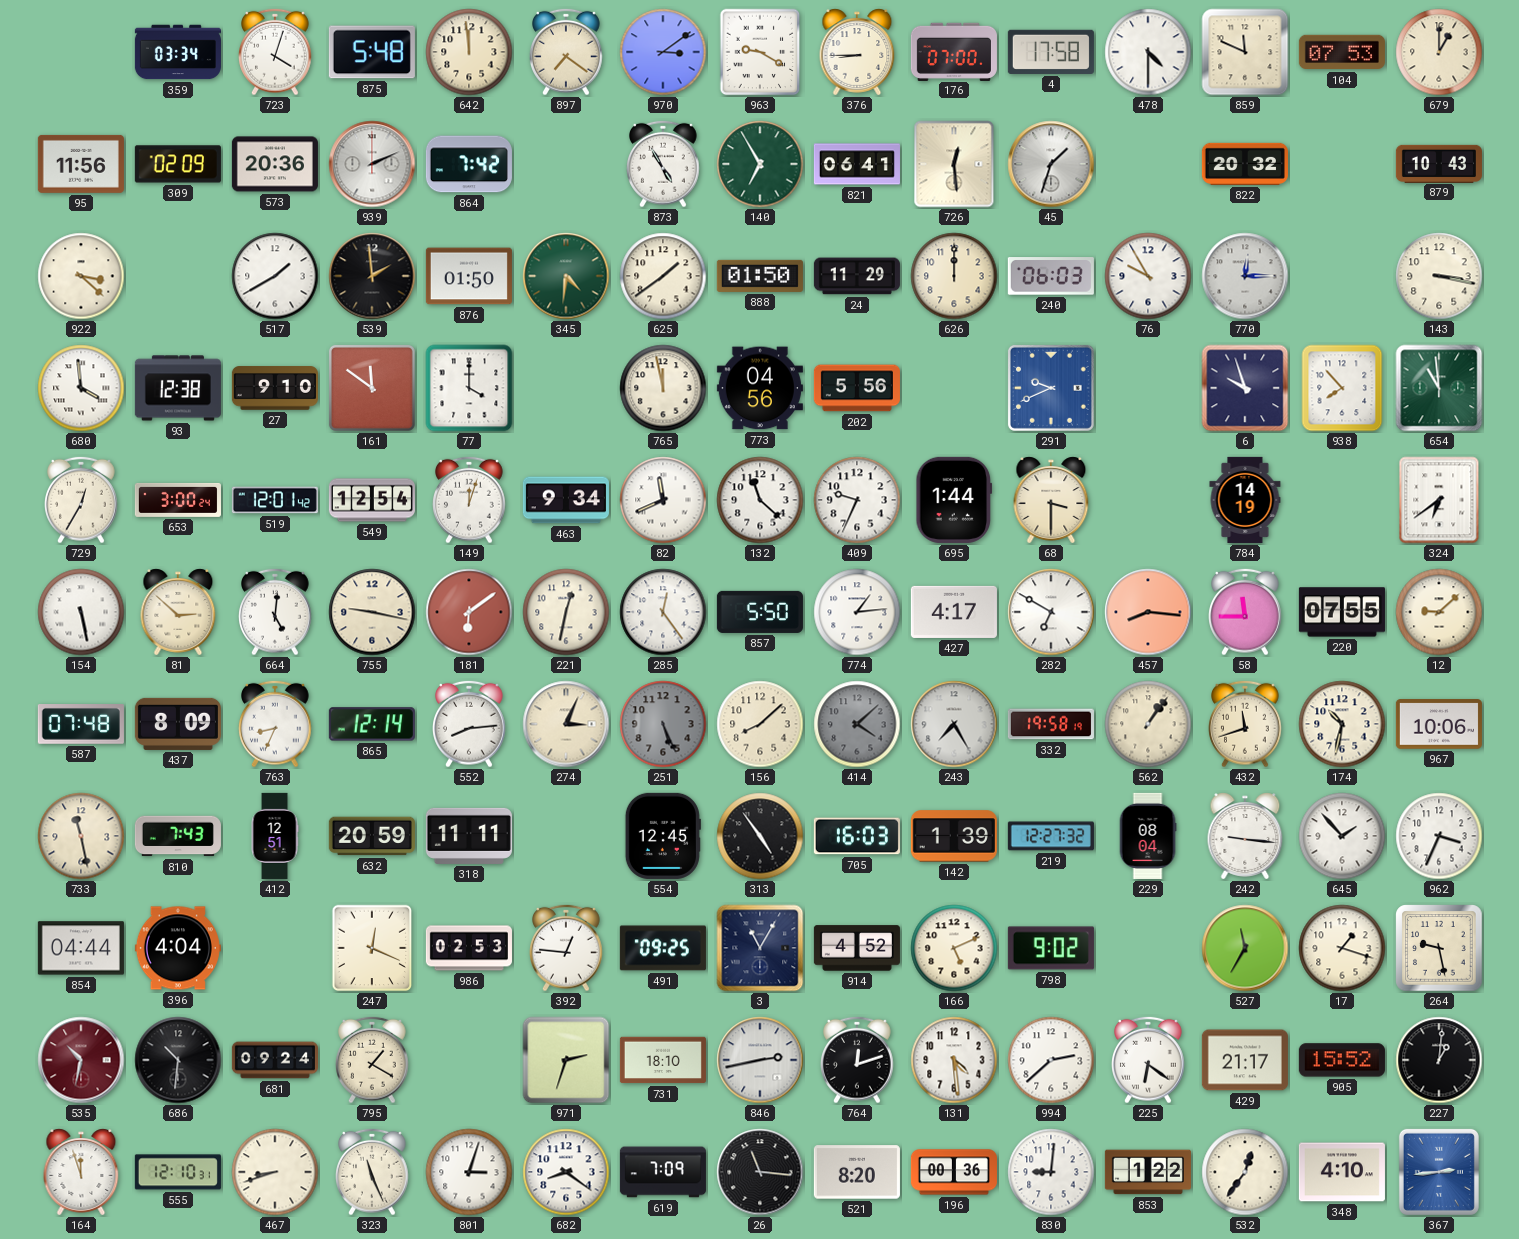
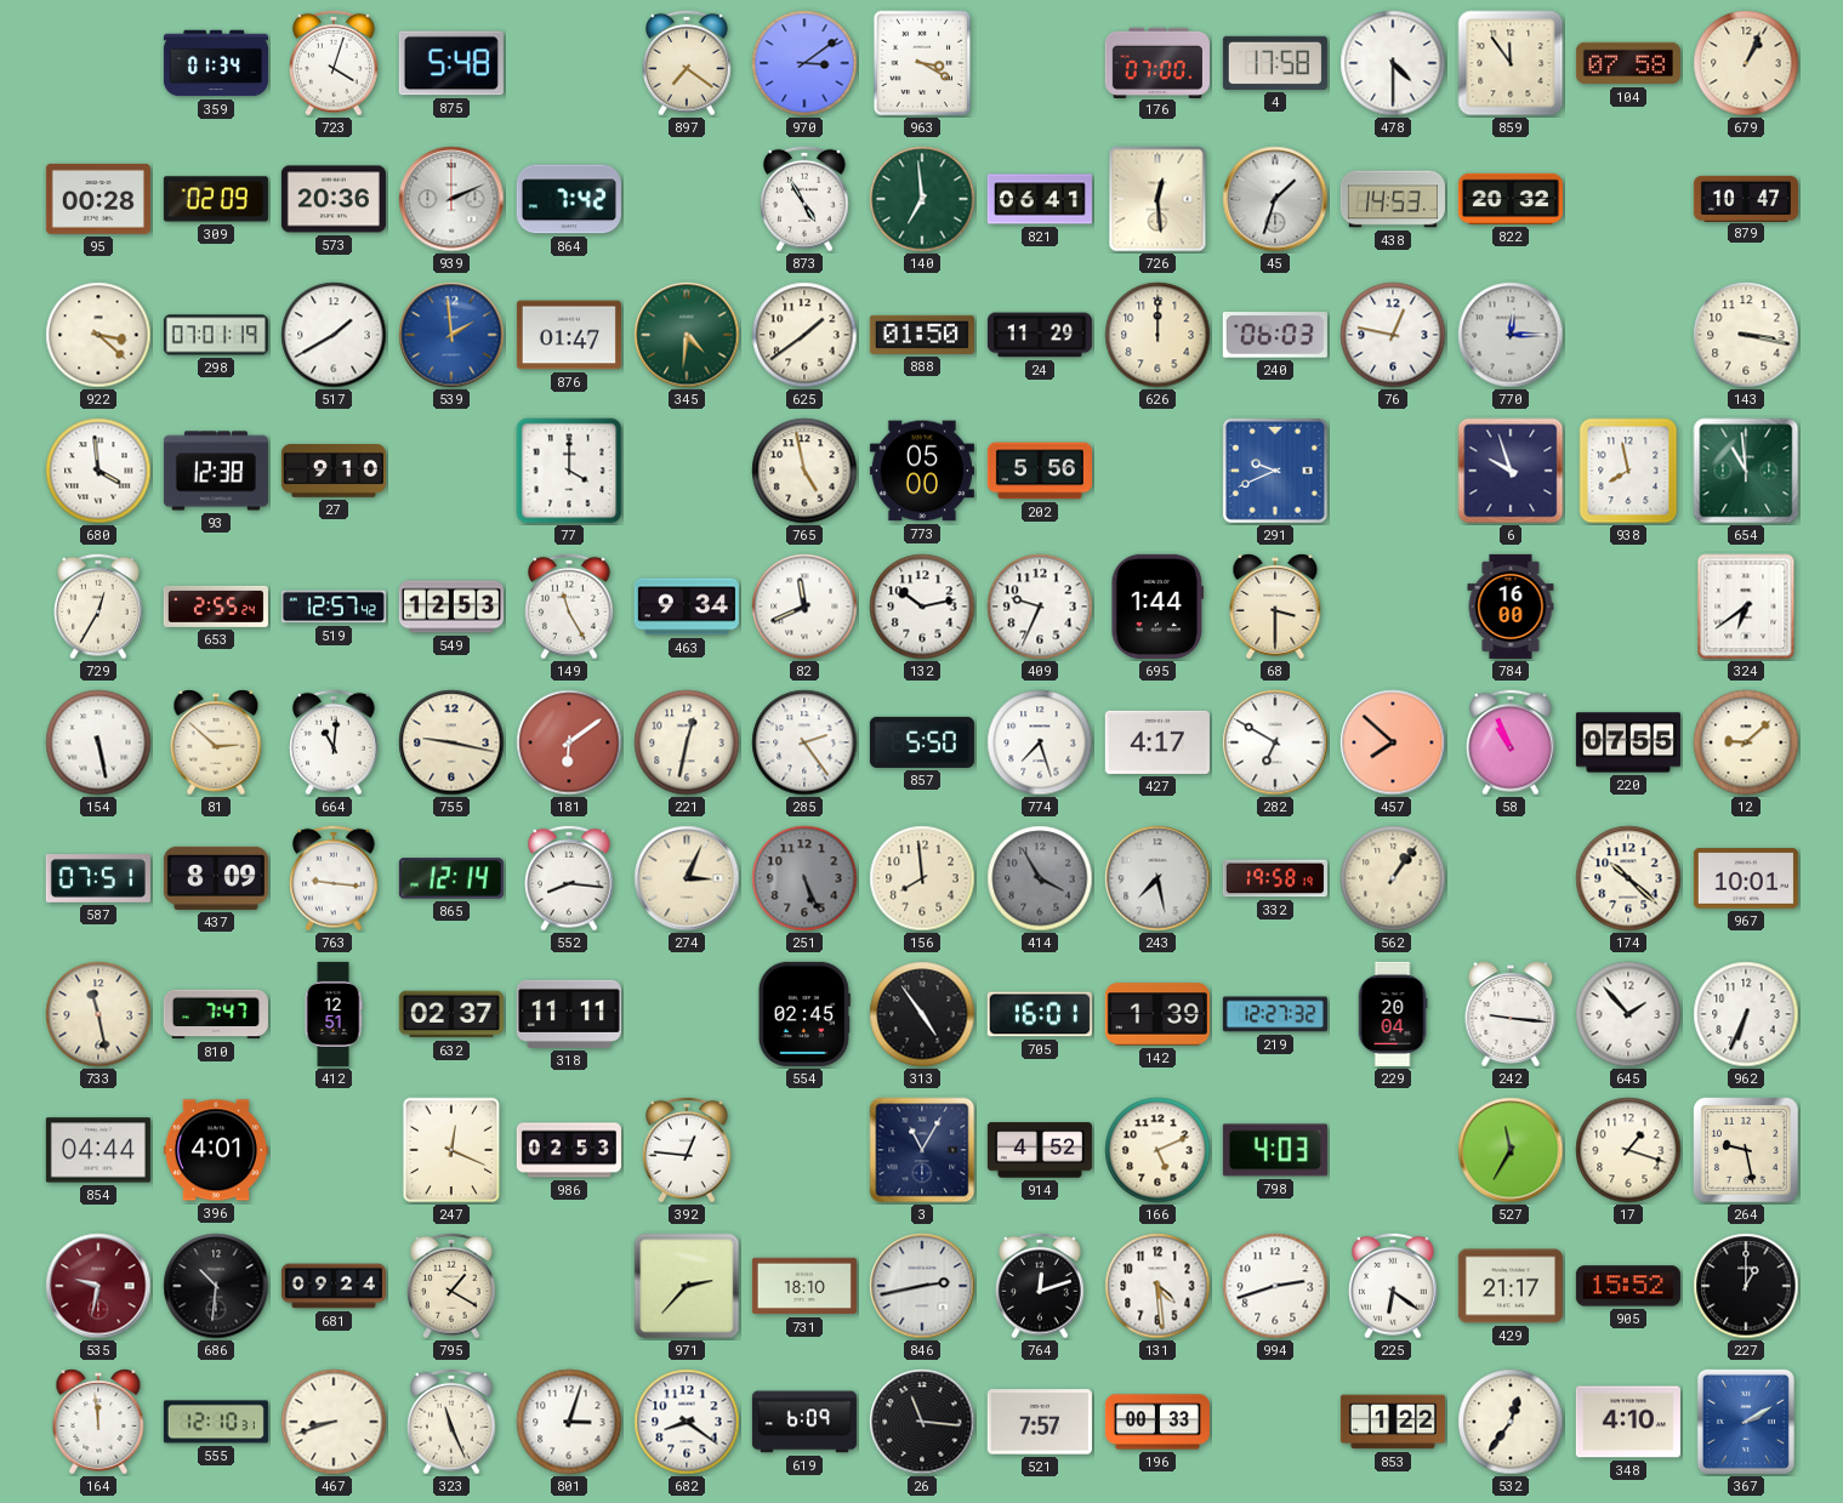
359: 03:34 -> 01:34 (216, 63)
642: 11:59 -> none (469, 52)
963: 9:20 -> 3:20 (922, 63)
376: 8:45 -> none (857, 52)
859: 11:49 -> 11:54 (1511, 63)
104: 07:53 -> 07:58 (1628, 63)
679: 1:00 -> 1:04 (1746, 63)
95: 11:56 -> 00:28 (98, 199)
140: 6:55 -> 6:59 (922, 199)
438: none -> 14:53 (1393, 199)
879: 10:43 -> 10:47 (1746, 198)
298: none -> 07:01 (216, 335)
539 dial: black -> blue (451, 335)
876: 01:50 -> 01:47 (569, 335)
76: 9:55 -> 12:47 (1393, 335)
161: 11:51 -> none (372, 388)
765: 11:58 -> 4:58 (804, 471)
773: 04:56 -> 05:00 (922, 471)
938: 7:53 -> 7:58 (1628, 471)
653: 3:00 -> 2:55 (216, 607)
519: 12:01 -> 12:57 (334, 607)
549: 12:54 -> 12:53 (451, 607)
149: 12:03 -> 11:25 (569, 607)
132: 11:22 -> 10:13 (922, 607)
784: 14:19 -> 16:00 (1511, 607)
664: 5:01 -> 11:01 (334, 742)
285: 12:24 -> 2:24 (804, 742)
774: 1:14 -> 7:27 (1040, 742)
457: 8:16 -> 7:52 (1393, 742)
58: 11:45 -> 10:56 (1511, 742)
587: 07:48 -> 07:51 (98, 879)
763: 8:34 -> 9:16 (334, 878)
552: 8:14 -> 8:16 (569, 878)
156: 8:08 -> 7:59 (922, 878)
414: 4:08 -> 3:55 (1040, 878)
243: 7:25 -> 7:28 (1157, 878)
432: 11:42 -> none (1245, 724)
174: 10:32 -> 10:22 (1628, 878)
967: 10:06 -> 10:01 (1746, 878)
810: 7:43 -> 7:47 (216, 1014)
632: 20:59 -> 02:37 (451, 1014)
554: 12:45 -> 02:45 (804, 1014)
705: 16:03 -> 16:01 (1040, 1014)
229: 08:04 -> 20:04 (1393, 1014)
962: 3:34 -> 6:34 (1746, 1014)
396: 4:04 -> 4:01 (216, 1150)
491: 09:25 -> none (663, 948)
798: 9:02 -> 4:03 (1275, 1150)
535: 10:32 -> 9:32 (98, 1286)
971: 2:33 -> 2:37 (687, 1286)
994: 2:38 -> 2:42 (1275, 1286)
227: 1:01 -> 1:00 (1746, 1286)
164: 11:57 -> 11:59 (98, 1422)
619: 7:09 -> 6:09 (804, 1422)
521: 8:20 -> 7:57 (1040, 1422)
196: 00:36 -> 00:33 (1157, 1422)
830: 9:01 -> none (1051, 1172)
367: 2:44 -> 2:10 (1746, 1422)
